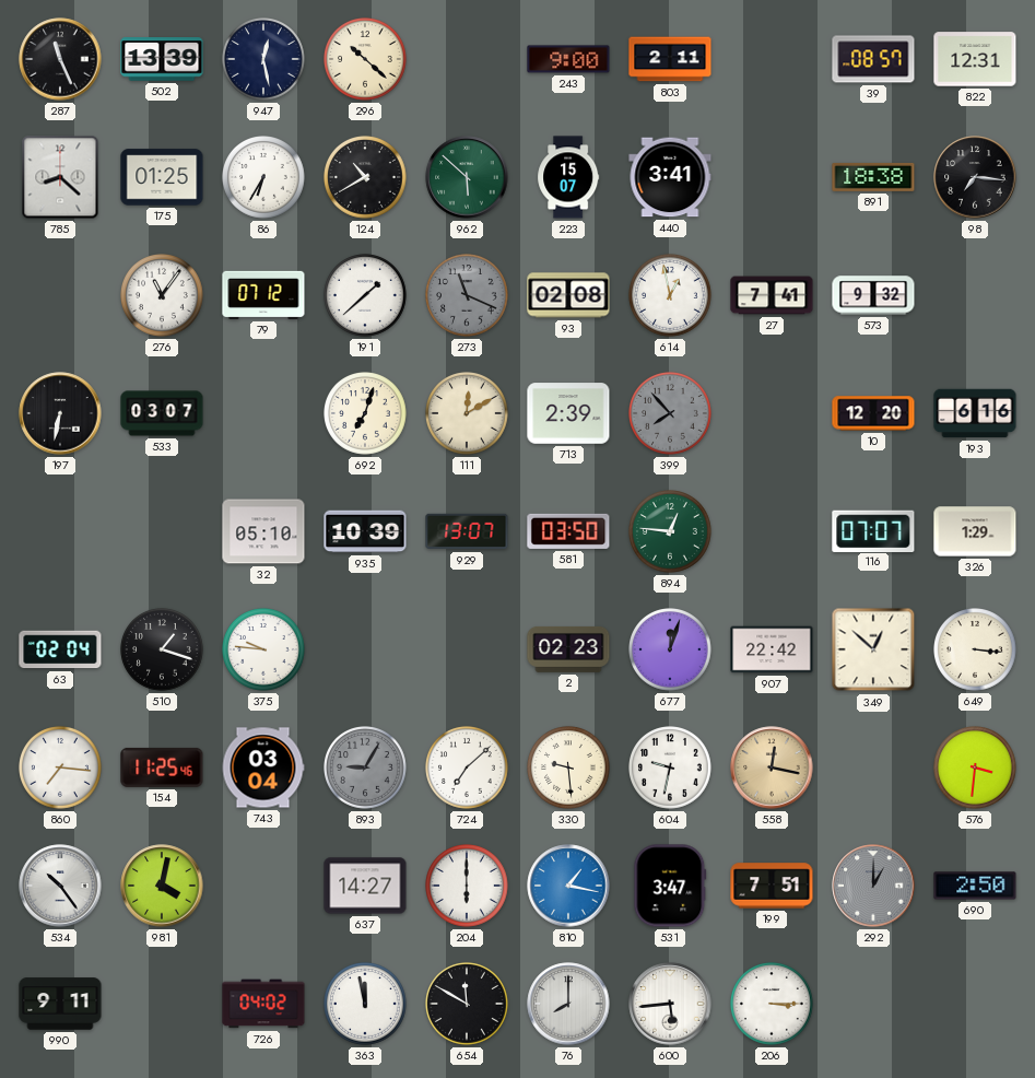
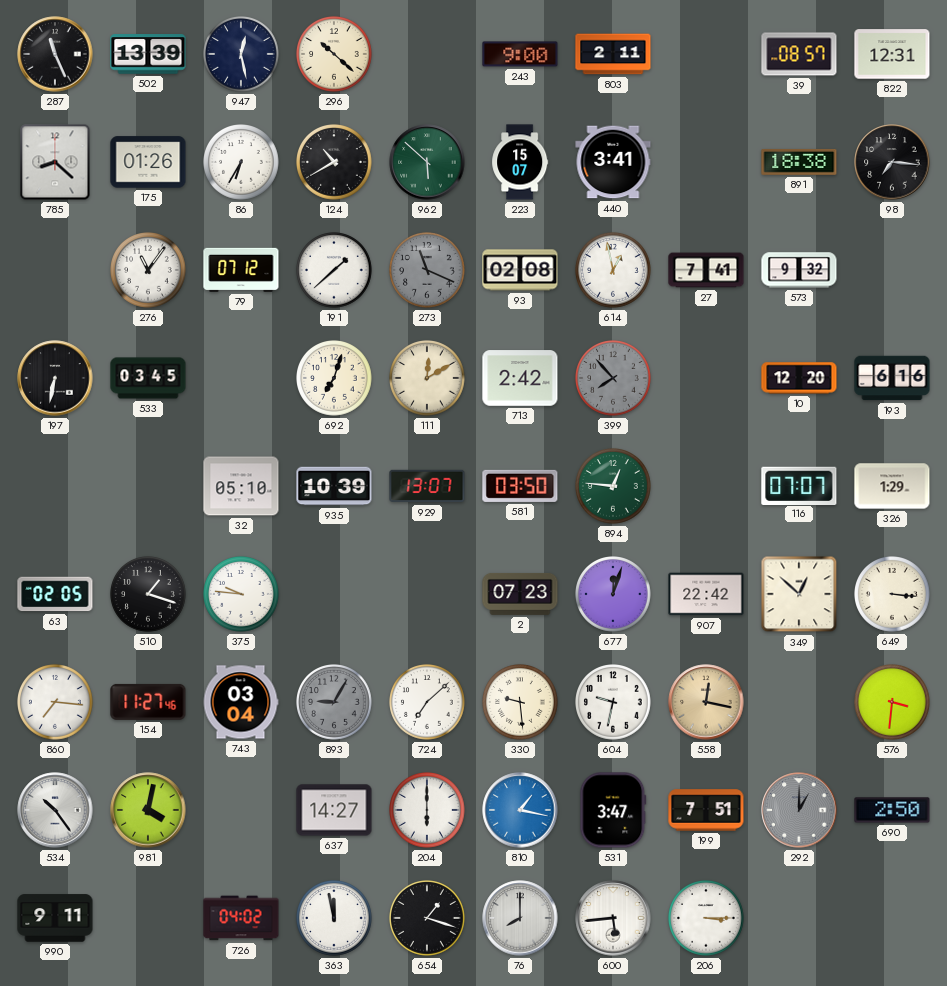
175: 01:25 -> 01:26 (148, 162)
533: 03:07 -> 03:45 (148, 378)
713: 2:39 -> 2:42 (520, 378)
63: 02:04 -> 02:05 (55, 594)
2: 02:23 -> 07:23 (520, 594)
154: 11:25 -> 11:27 (148, 702)
654: 11:50 -> 1:18 (428, 919)
